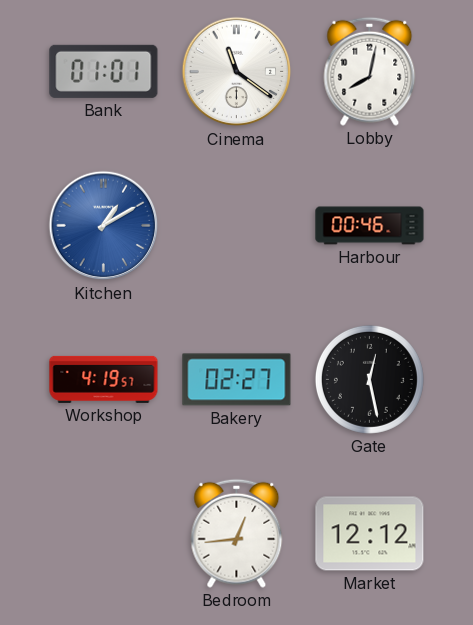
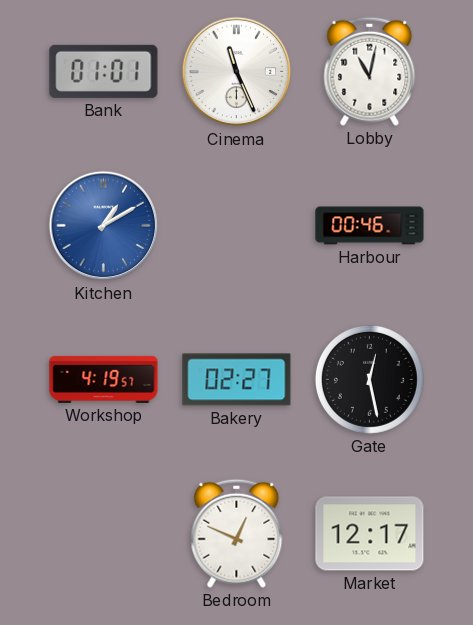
Cinema: 11:21 -> 11:26 (237, 72)
Lobby: 8:02 -> 11:02 (370, 71)
Bedroom: 12:44 -> 12:49 (237, 533)
Market: 12:12 -> 12:17 (370, 534)
